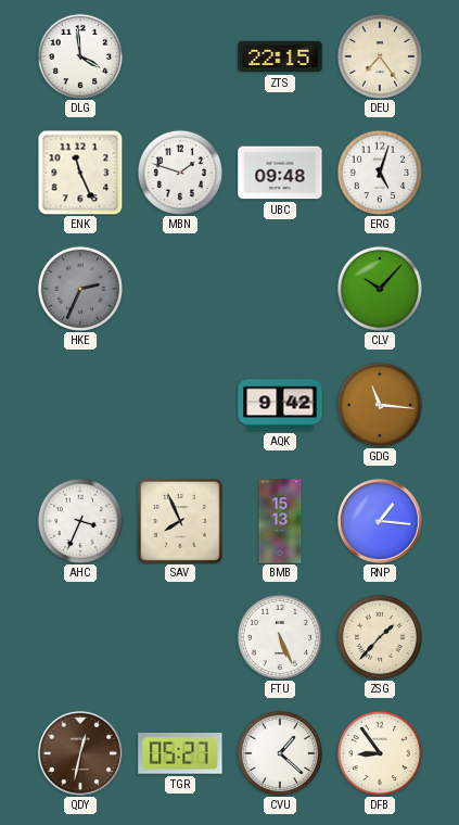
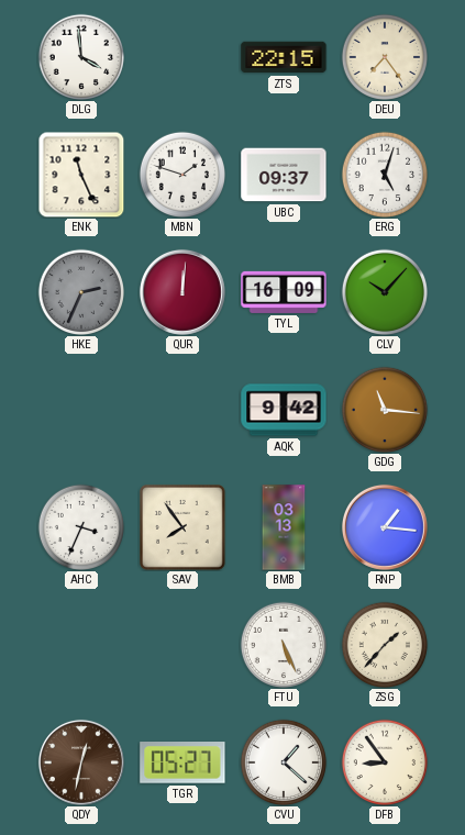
UBC: 09:48 -> 09:37 (284, 175)
QUR: none -> 12:01 (182, 292)
TYL: none -> 16:09 (284, 292)
SAV: 7:56 -> 7:54 (184, 528)
BMB: 15:13 -> 03:13 (284, 527)
